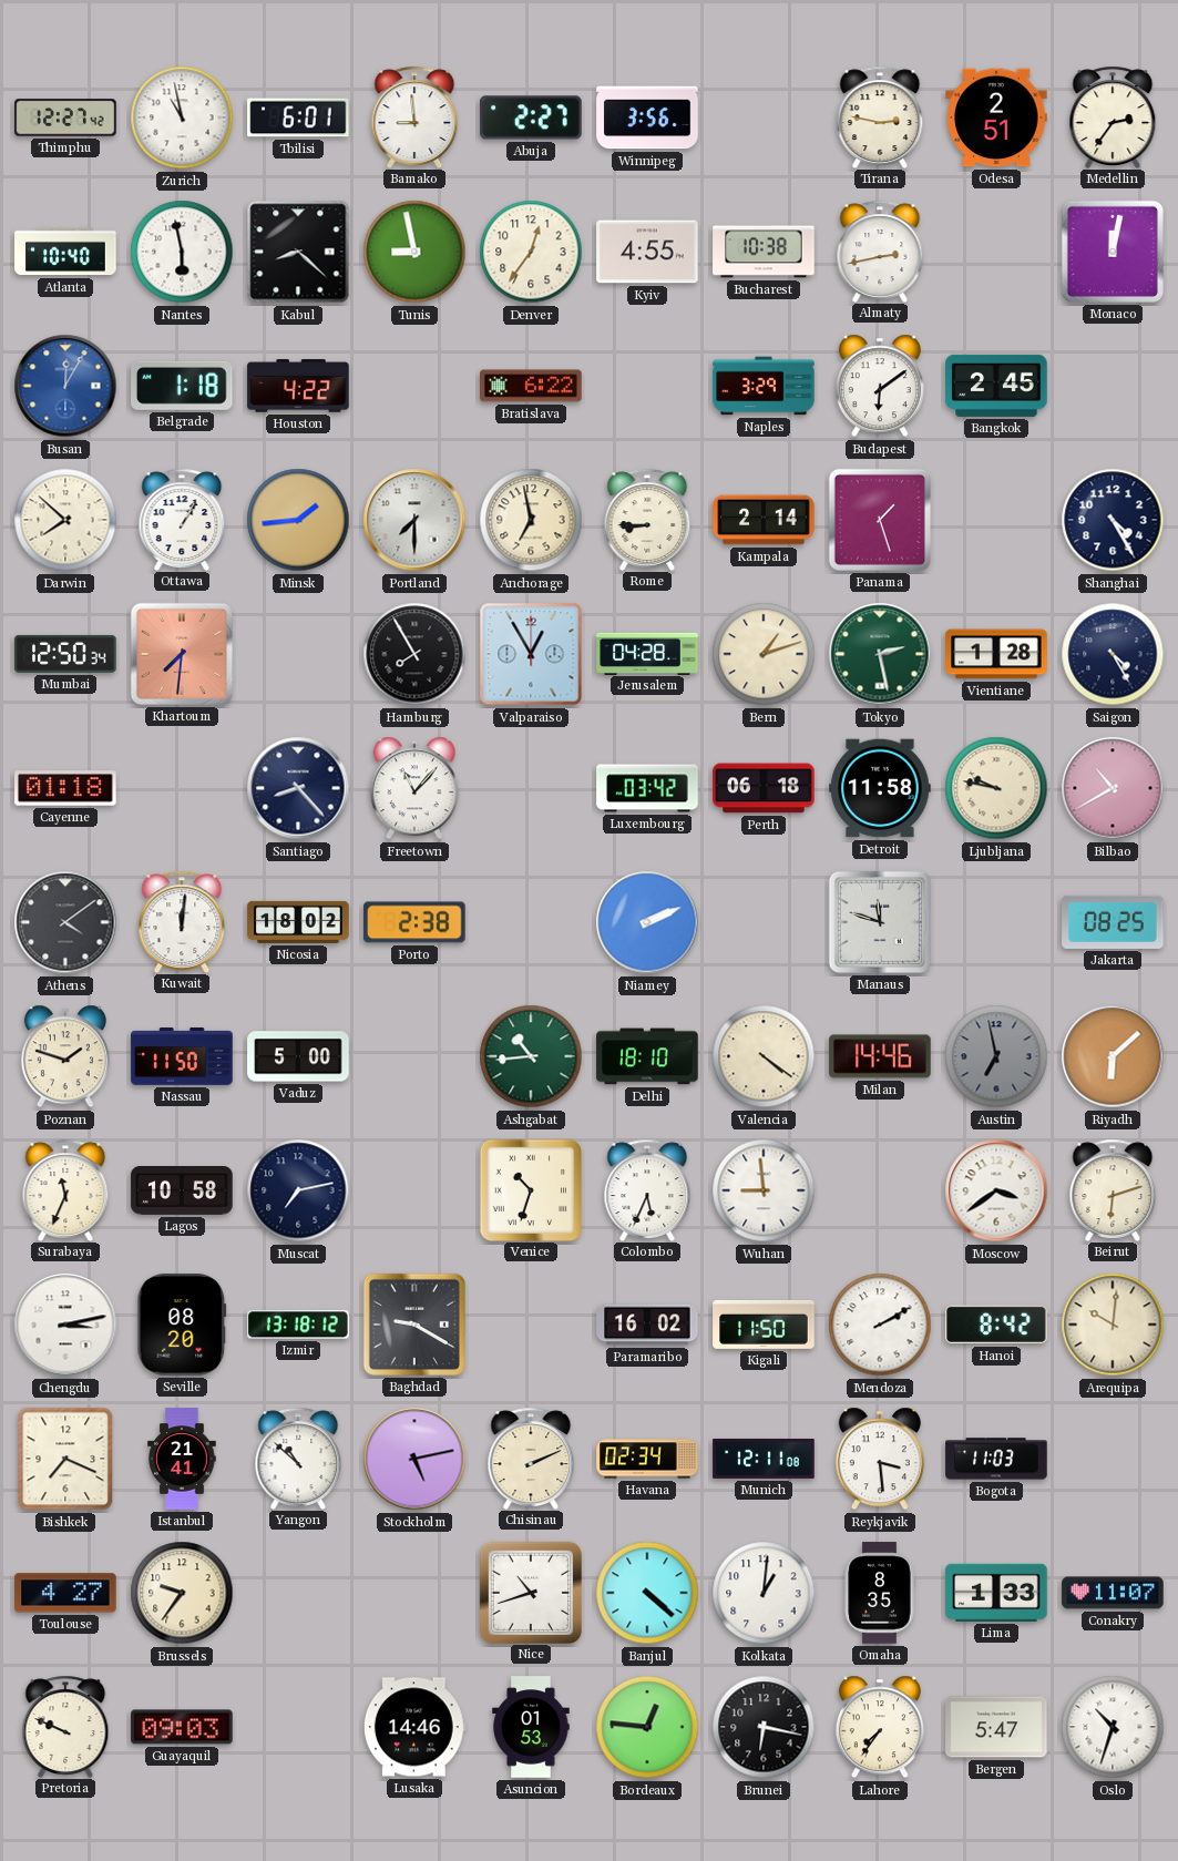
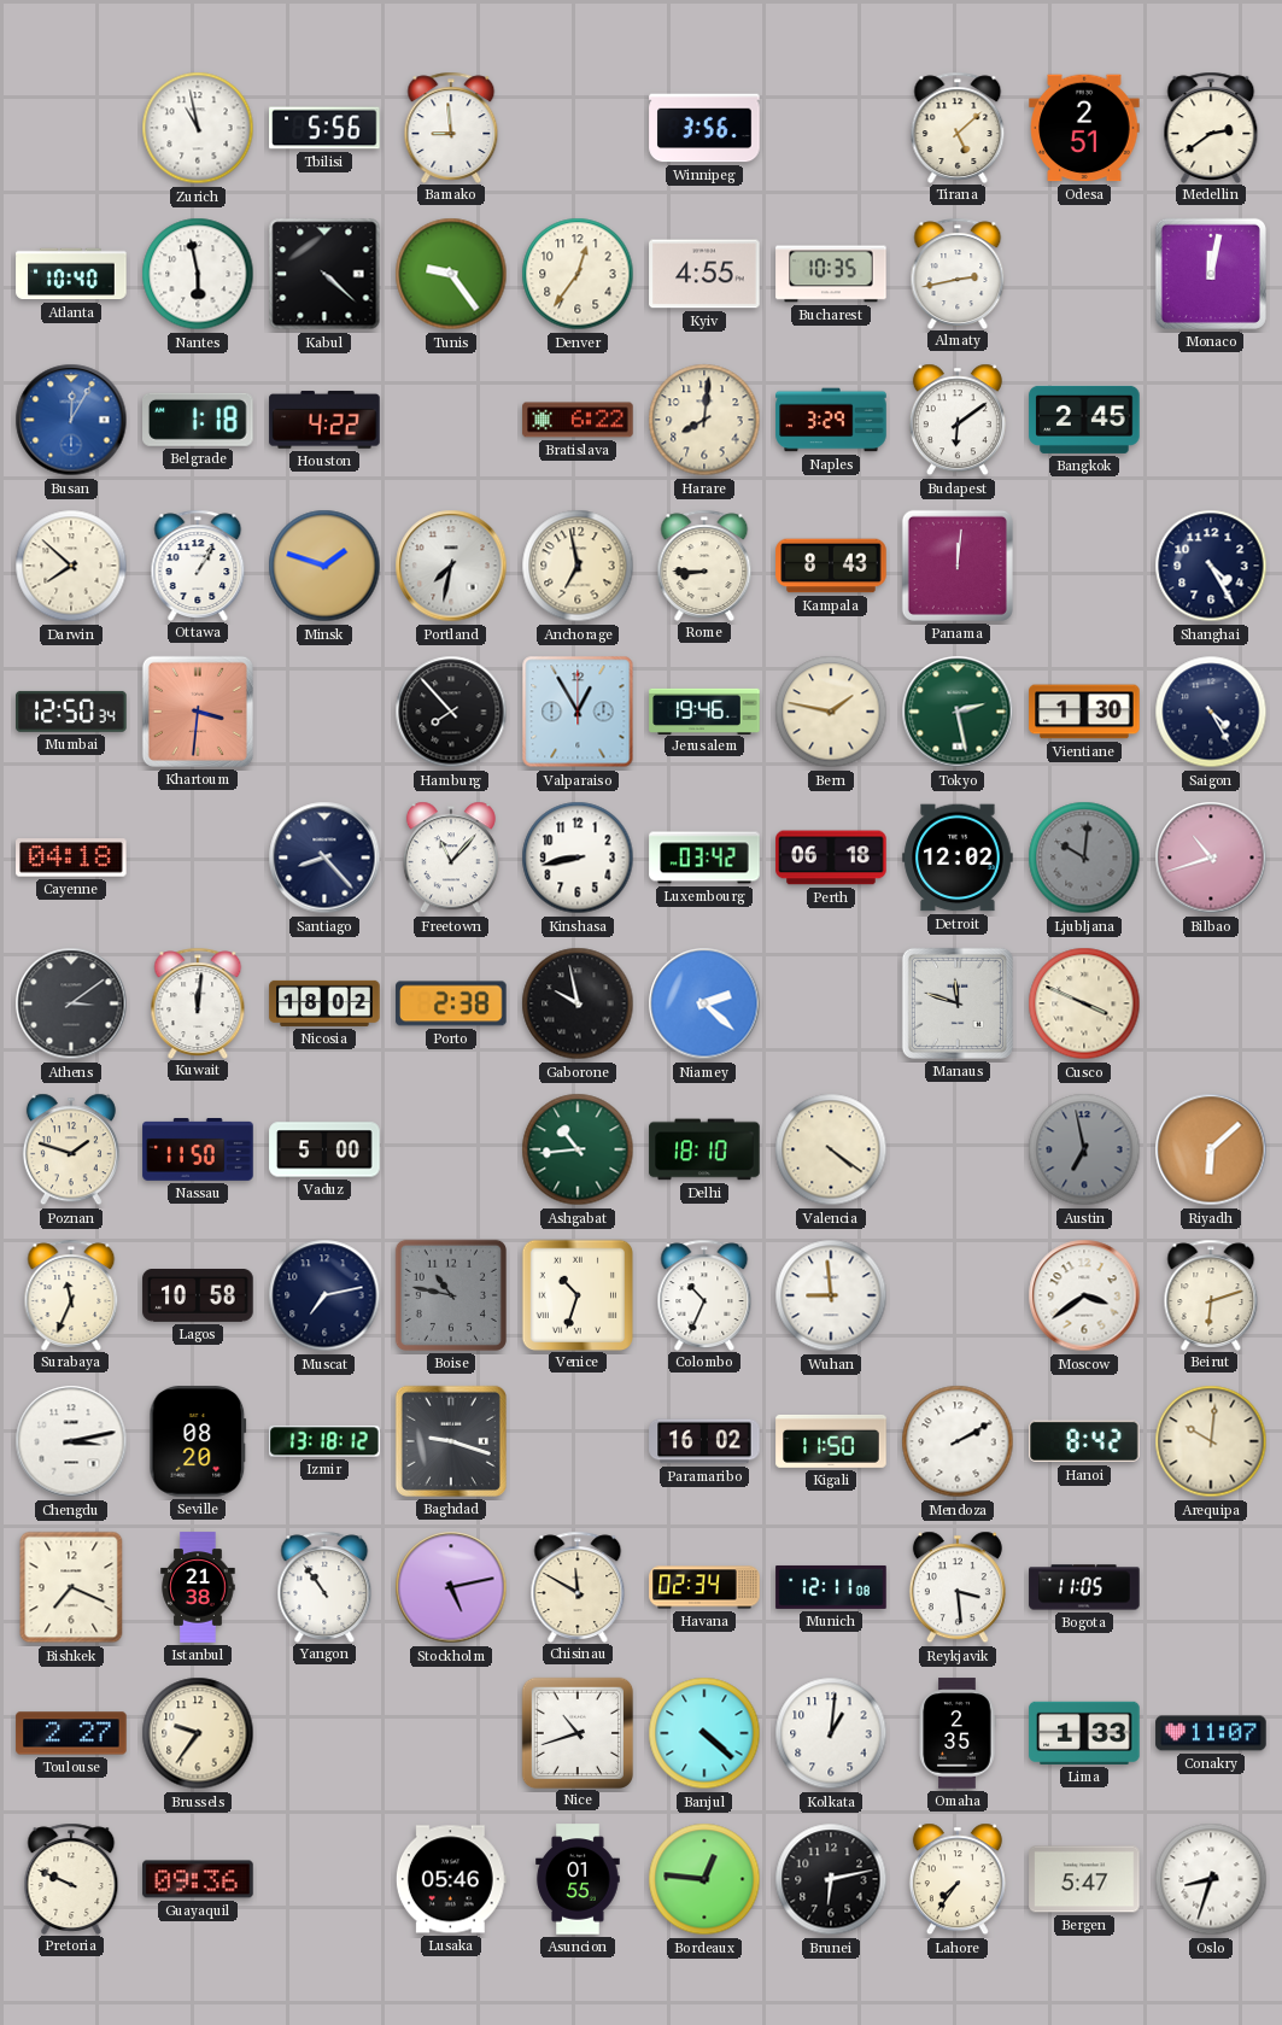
Thimphu: 12:27 -> none (65, 117)
Tbilisi: 6:01 -> 5:56 (324, 128)
Abuja: 2:27 -> none (531, 117)
Tirana: 2:47 -> 5:08 (958, 127)
Medellin: 2:36 -> 2:39 (1211, 127)
Kabul: 8:22 -> 4:22 (324, 274)
Tunis: 8:58 -> 9:24 (451, 274)
Bucharest: 10:38 -> 10:35 (831, 274)
Harare: none -> 8:01 (704, 420)
Minsk: 1:44 -> 1:48 (324, 566)
Portland: 7:30 -> 7:32 (451, 566)
Kampala: 2:14 -> 8:43 (831, 566)
Panama: 1:27 -> 12:01 (958, 566)
Khartoum: 7:31 -> 3:31 (198, 712)
Hamburg: 7:55 -> 7:53 (451, 712)
Jerusalem: 04:28 -> 19:46 (704, 710)
Bern: 1:12 -> 1:47 (831, 712)
Vientiane: 1:28 -> 1:30 (1084, 712)
Cayenne: 01:18 -> 04:18 (71, 858)
Kinshasa: none -> 8:43 (578, 858)
Detroit: 11:58 -> 12:02 (958, 858)
Ljubljana: 9:47 -> 10:01 (1084, 858)
Ljubljana dial: cream -> grey (1084, 858)
Bilbao: 10:40 -> 10:42 (1211, 858)
Athens: 4:09 -> 3:09 (71, 1003)
Gaborone: none -> 9:58 (578, 1003)
Niamey: 2:11 -> 2:22 (704, 1003)
Cusco: none -> 3:49 (1084, 1003)
Jakarta: 08:25 -> none (1113, 922)
Milan: 14:46 -> none (880, 1056)
Boise: none -> 10:47 (451, 1295)
Colombo: 5:34 -> 10:34 (704, 1294)
Baghdad: 9:20 -> 9:18 (451, 1441)
Istanbul: 21:41 -> 21:38 (198, 1587)
Yangon: 10:52 -> 10:54 (324, 1586)
Chisinau: 2:11 -> 11:50 (578, 1586)
Bogota: 11:03 -> 11:05 (1084, 1587)
Toulouse: 4:27 -> 2:27 (71, 1733)
Omaha: 8:35 -> 2:35 (958, 1733)
Guayaquil: 09:03 -> 09:36 (198, 1879)
Lusaka: 14:46 -> 05:46 (451, 1879)
Asuncion: 01:53 -> 01:55 (578, 1879)
Brunei: 6:17 -> 6:13 (831, 1879)
Oslo: 10:33 -> 8:33 (1211, 1879)
